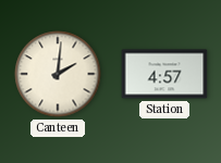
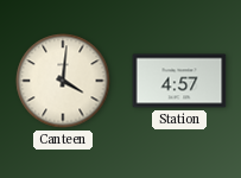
Canteen: 2:01 -> 4:01 (63, 81)
